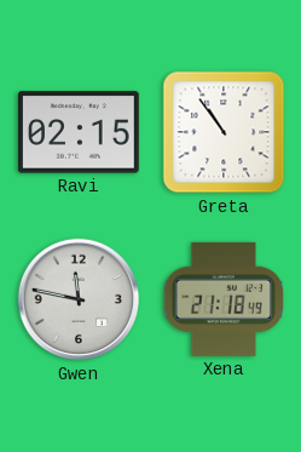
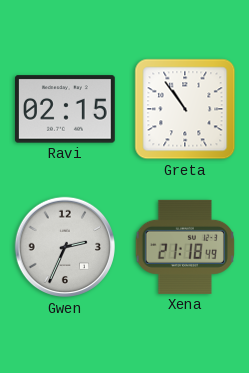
Gwen: 11:47 -> 2:34 (65, 247)
